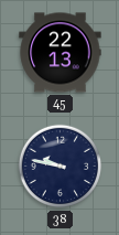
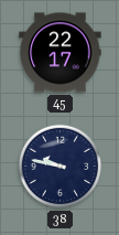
45: 22:13 -> 22:17 (61, 53)
